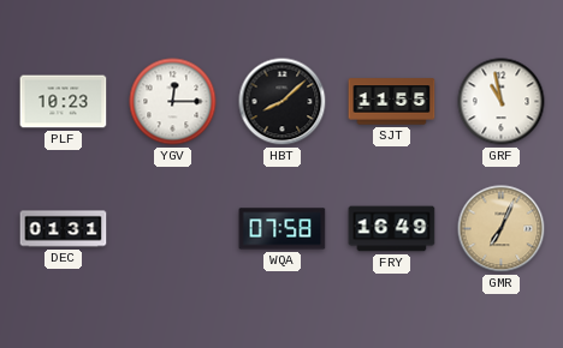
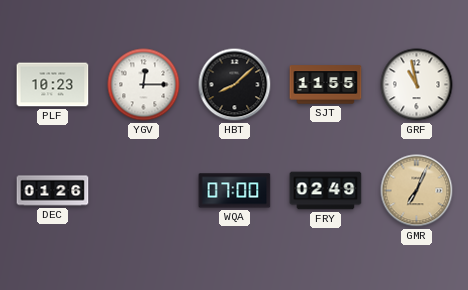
DEC: 01:31 -> 01:26 (53, 191)
WQA: 07:58 -> 07:00 (235, 191)
FRY: 16:49 -> 02:49 (326, 191)
